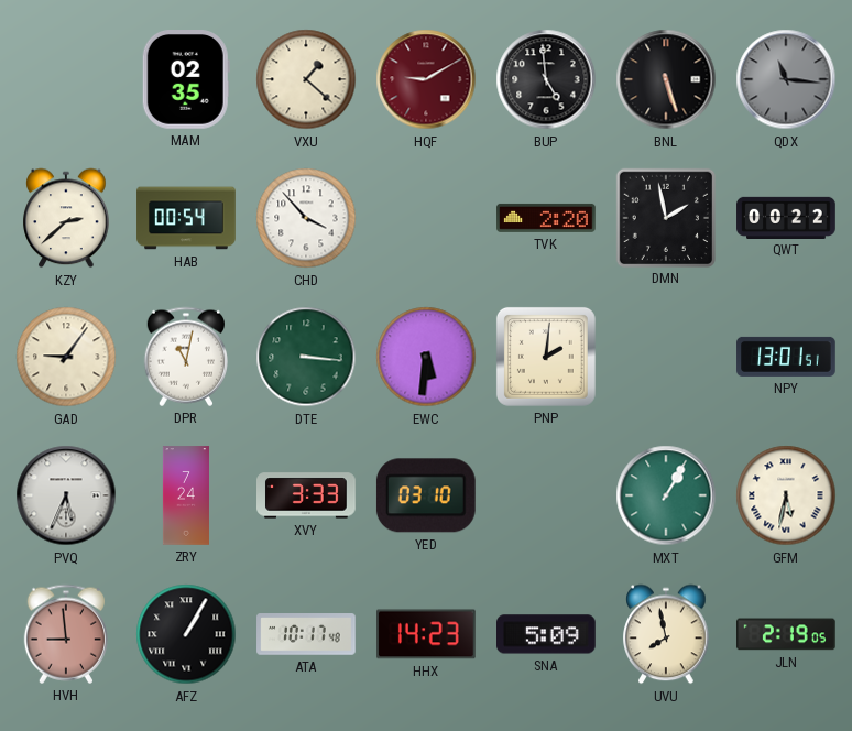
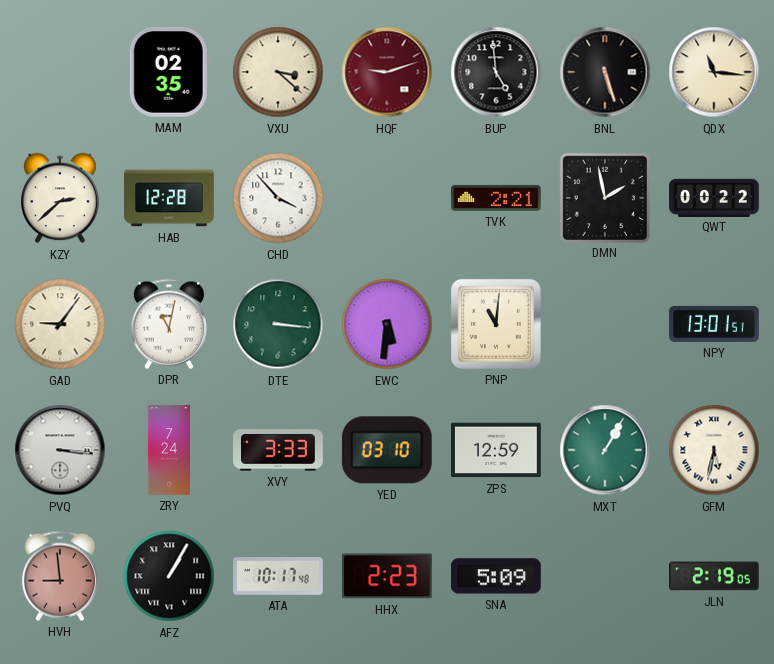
VXU: 1:22 -> 3:22 (278, 72)
HQF: 9:10 -> 9:12 (387, 72)
QDX dial: grey -> cream (714, 72)
HAB: 00:54 -> 12:28 (169, 198)
TVK: 2:20 -> 2:21 (496, 198)
PNP: 2:01 -> 11:01 (496, 324)
PVQ: 5:34 -> 3:16 (60, 450)
ZPS: none -> 12:59 (496, 450)
HHX: 14:23 -> 2:23 (388, 576)
UVU: 7:58 -> none (666, 634)
